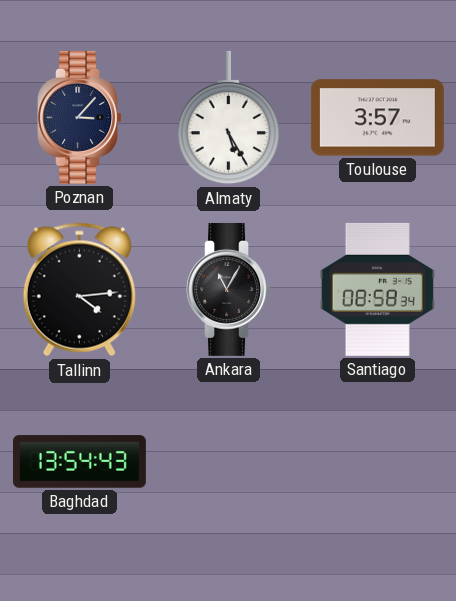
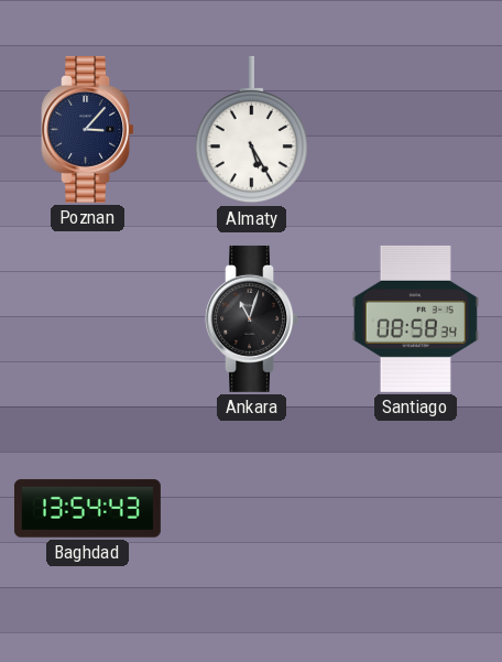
Toulouse: 3:57 -> none (377, 118)
Tallinn: 4:14 -> none (79, 290)
Ankara: 11:05 -> 11:03 (251, 318)
